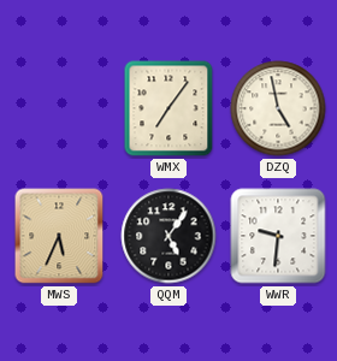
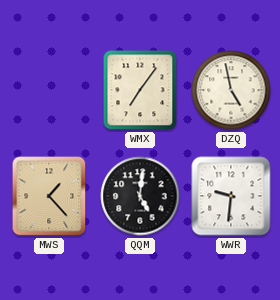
MWS: 5:34 -> 1:23 (49, 196)
QQM: 5:06 -> 5:01 (140, 196)
